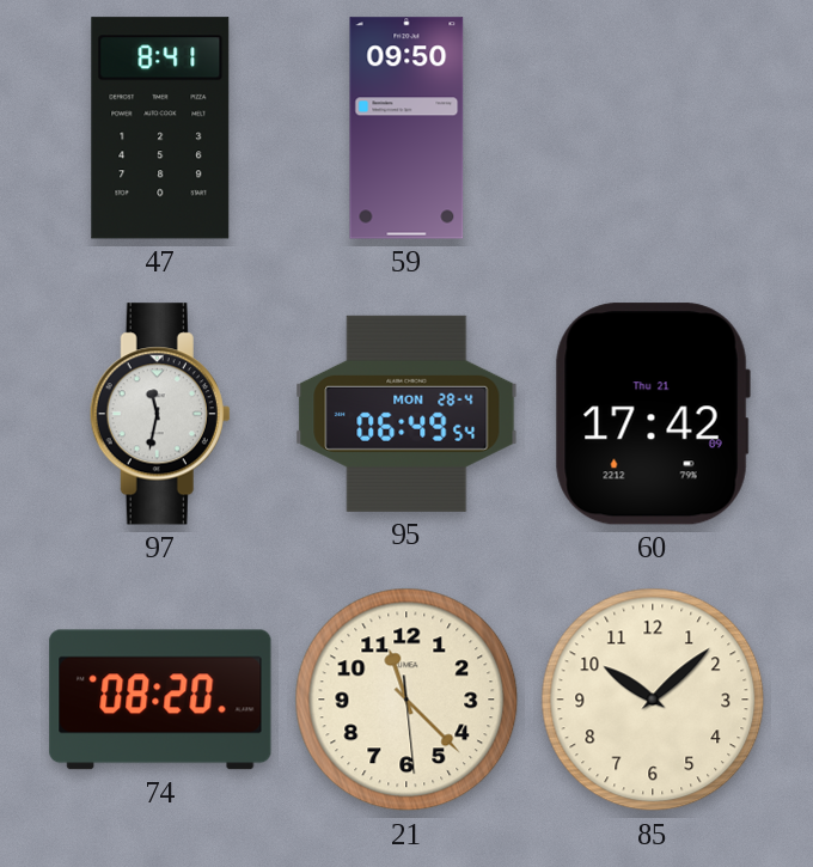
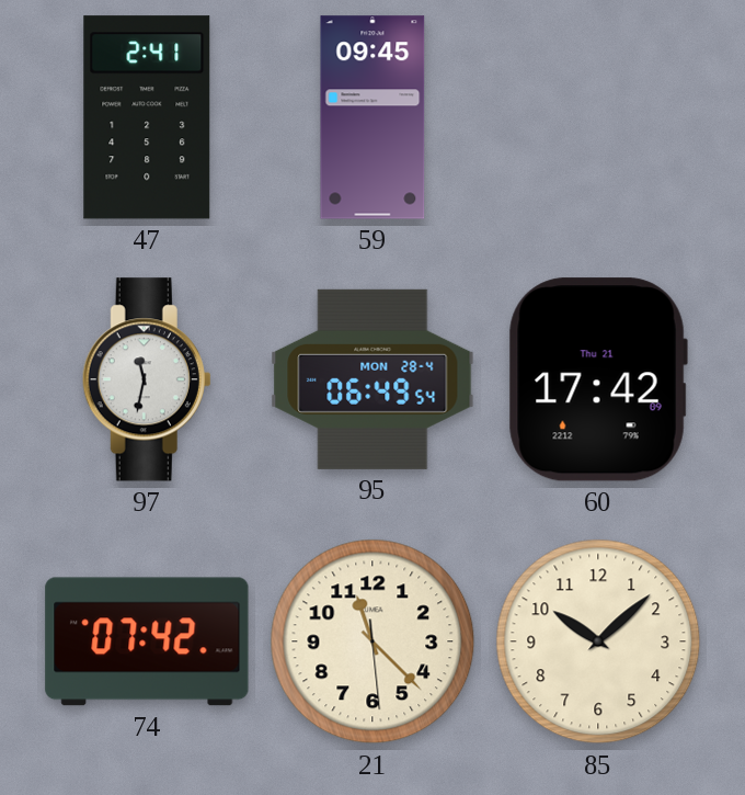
47: 8:41 -> 2:41 (147, 117)
59: 09:50 -> 09:45 (373, 117)
74: 08:20 -> 07:42 (147, 641)
